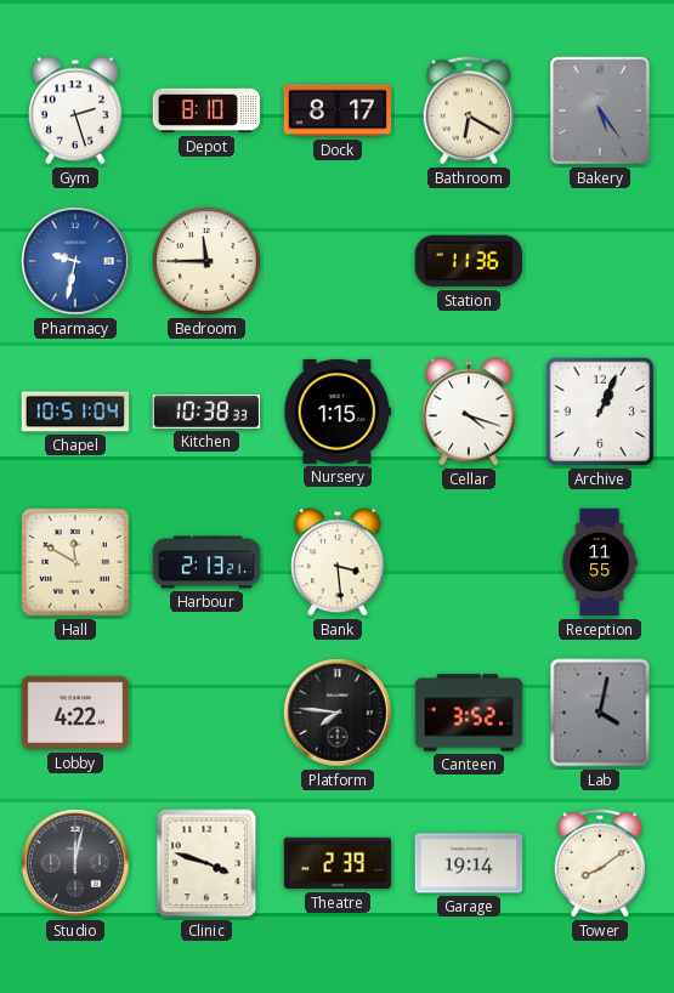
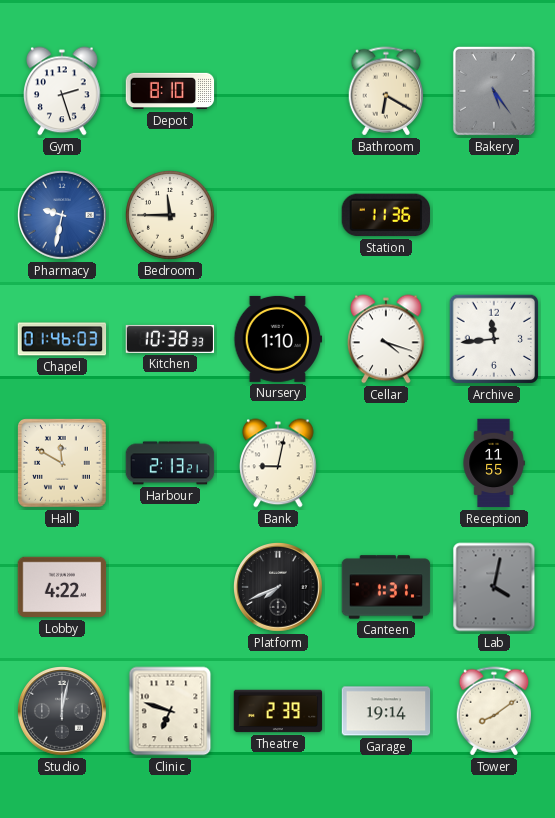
Dock: 8:17 -> none (338, 110)
Chapel: 10:51 -> 01:46 (62, 339)
Nursery: 1:15 -> 1:10 (278, 339)
Archive: 1:04 -> 11:44 (494, 339)
Bank: 3:29 -> 9:02 (278, 463)
Platform: 7:46 -> 7:41 (279, 588)
Canteen: 3:52 -> 1:31 (386, 587)
Clinic: 3:48 -> 6:48 (170, 711)
